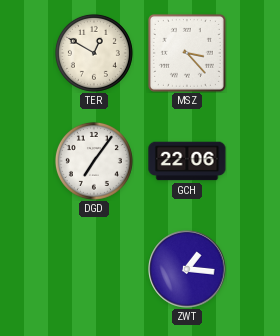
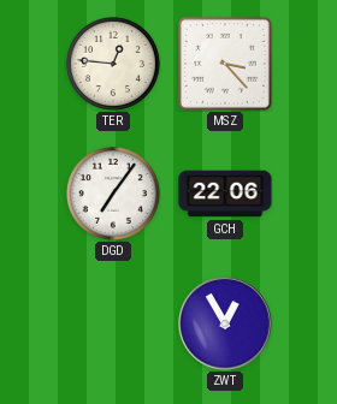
TER: 12:50 -> 12:46 (113, 64)
ZWT: 1:16 -> 12:55 (225, 323)
